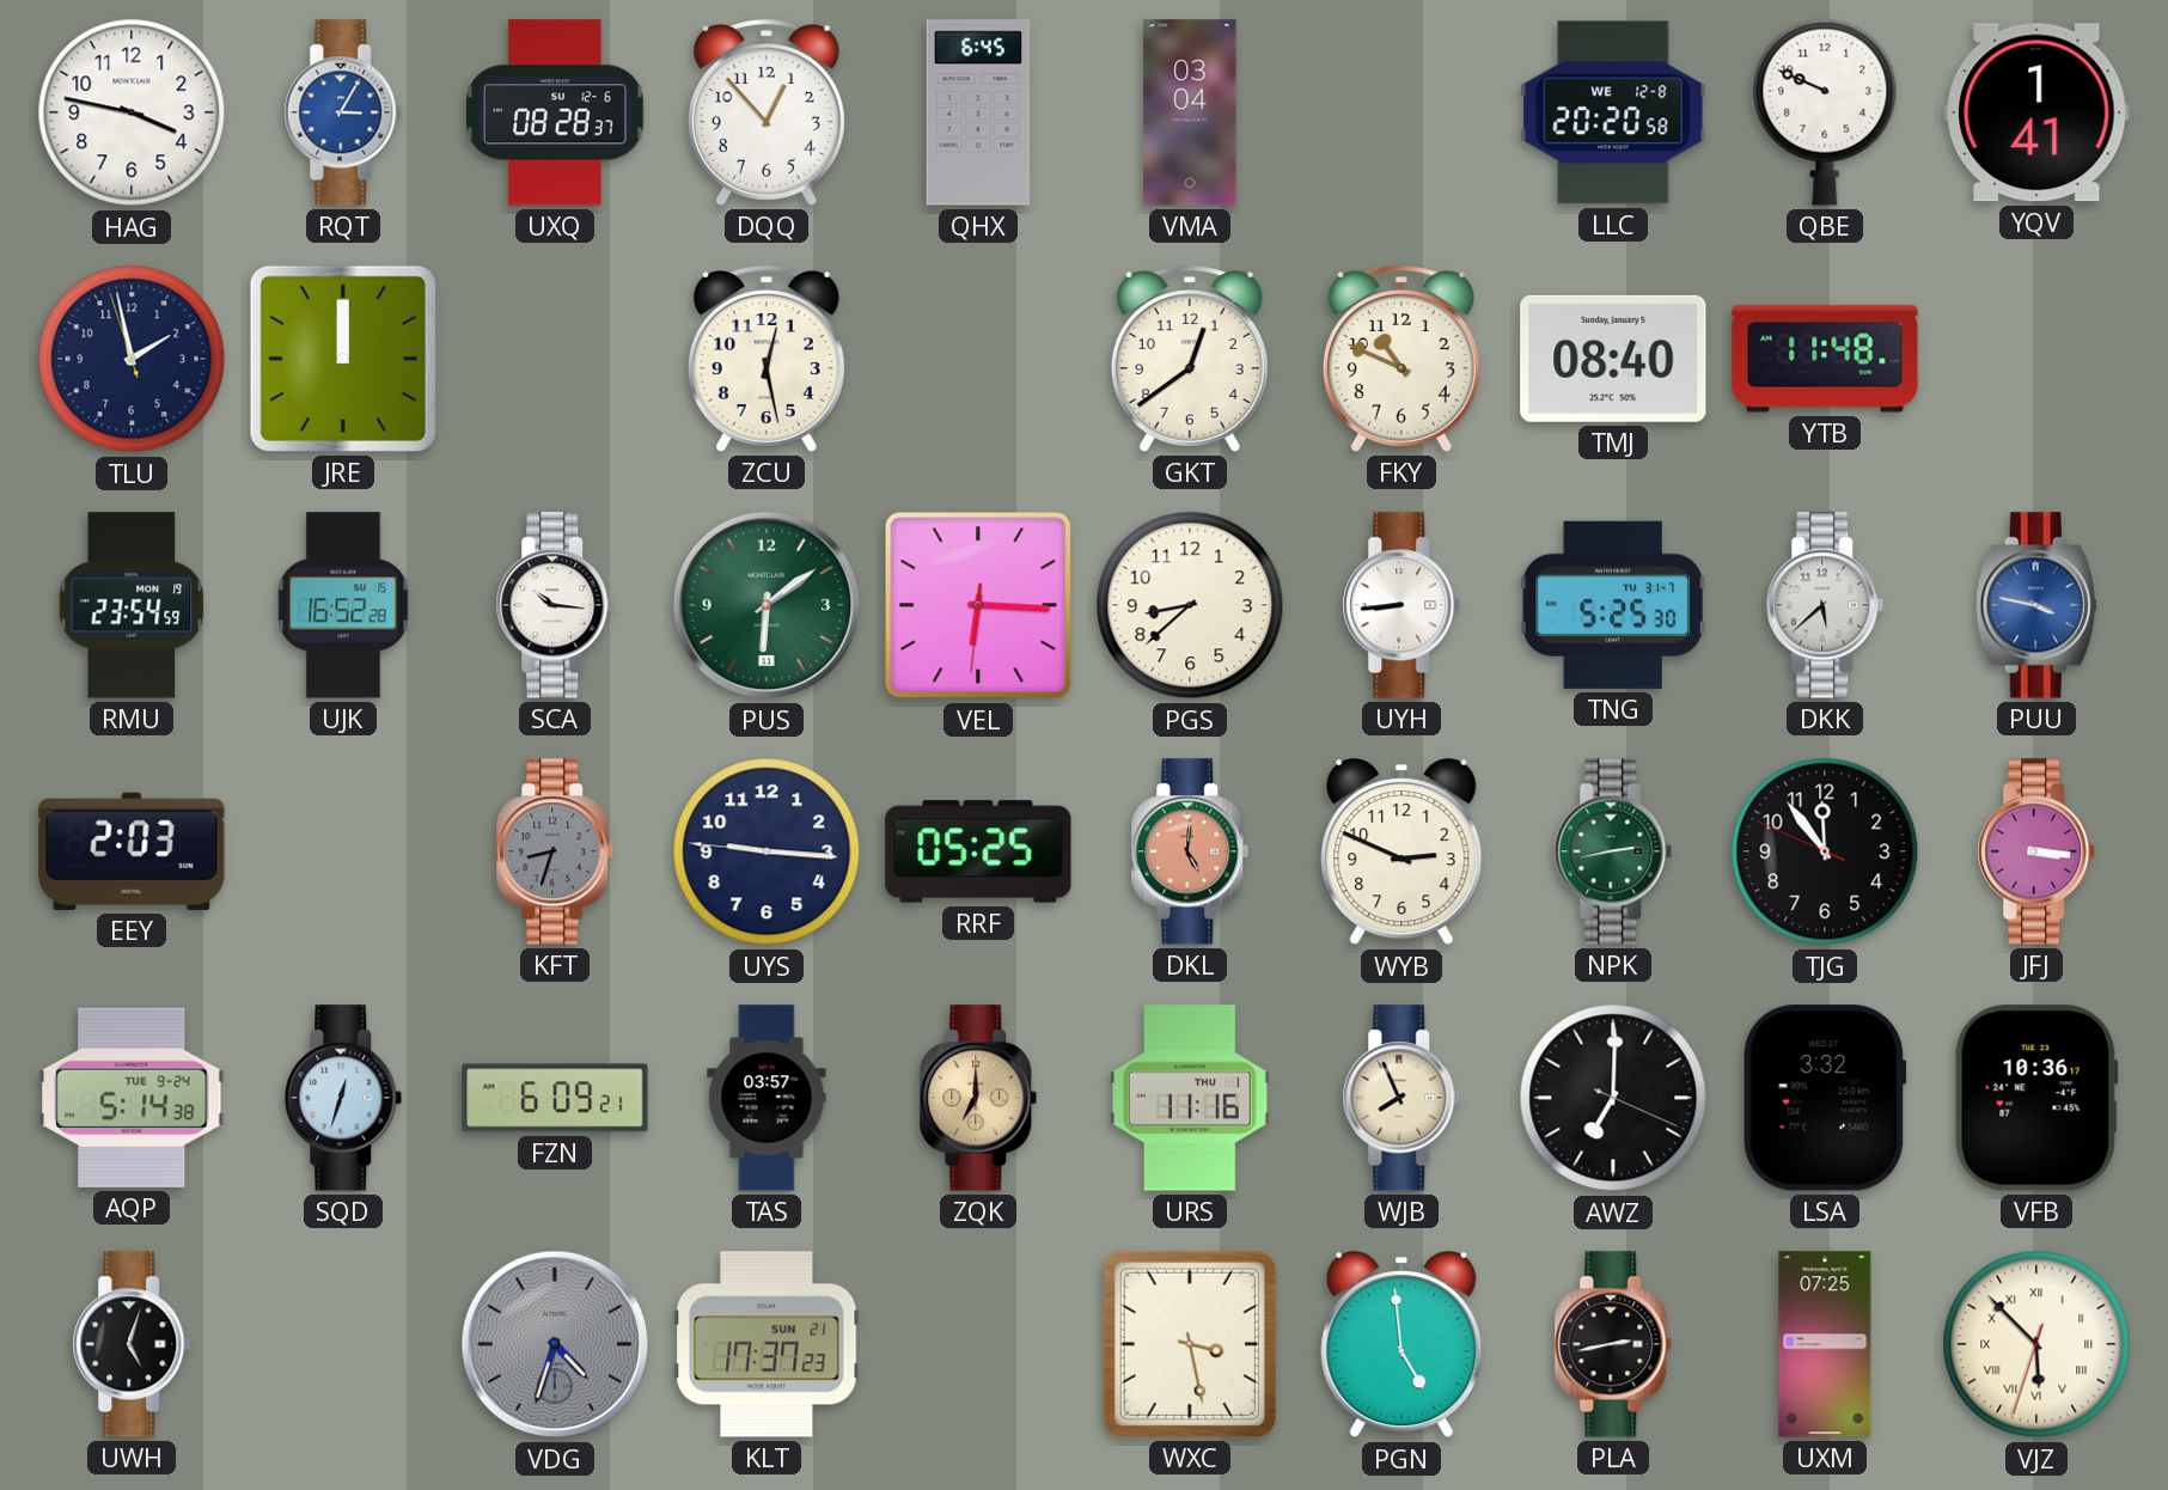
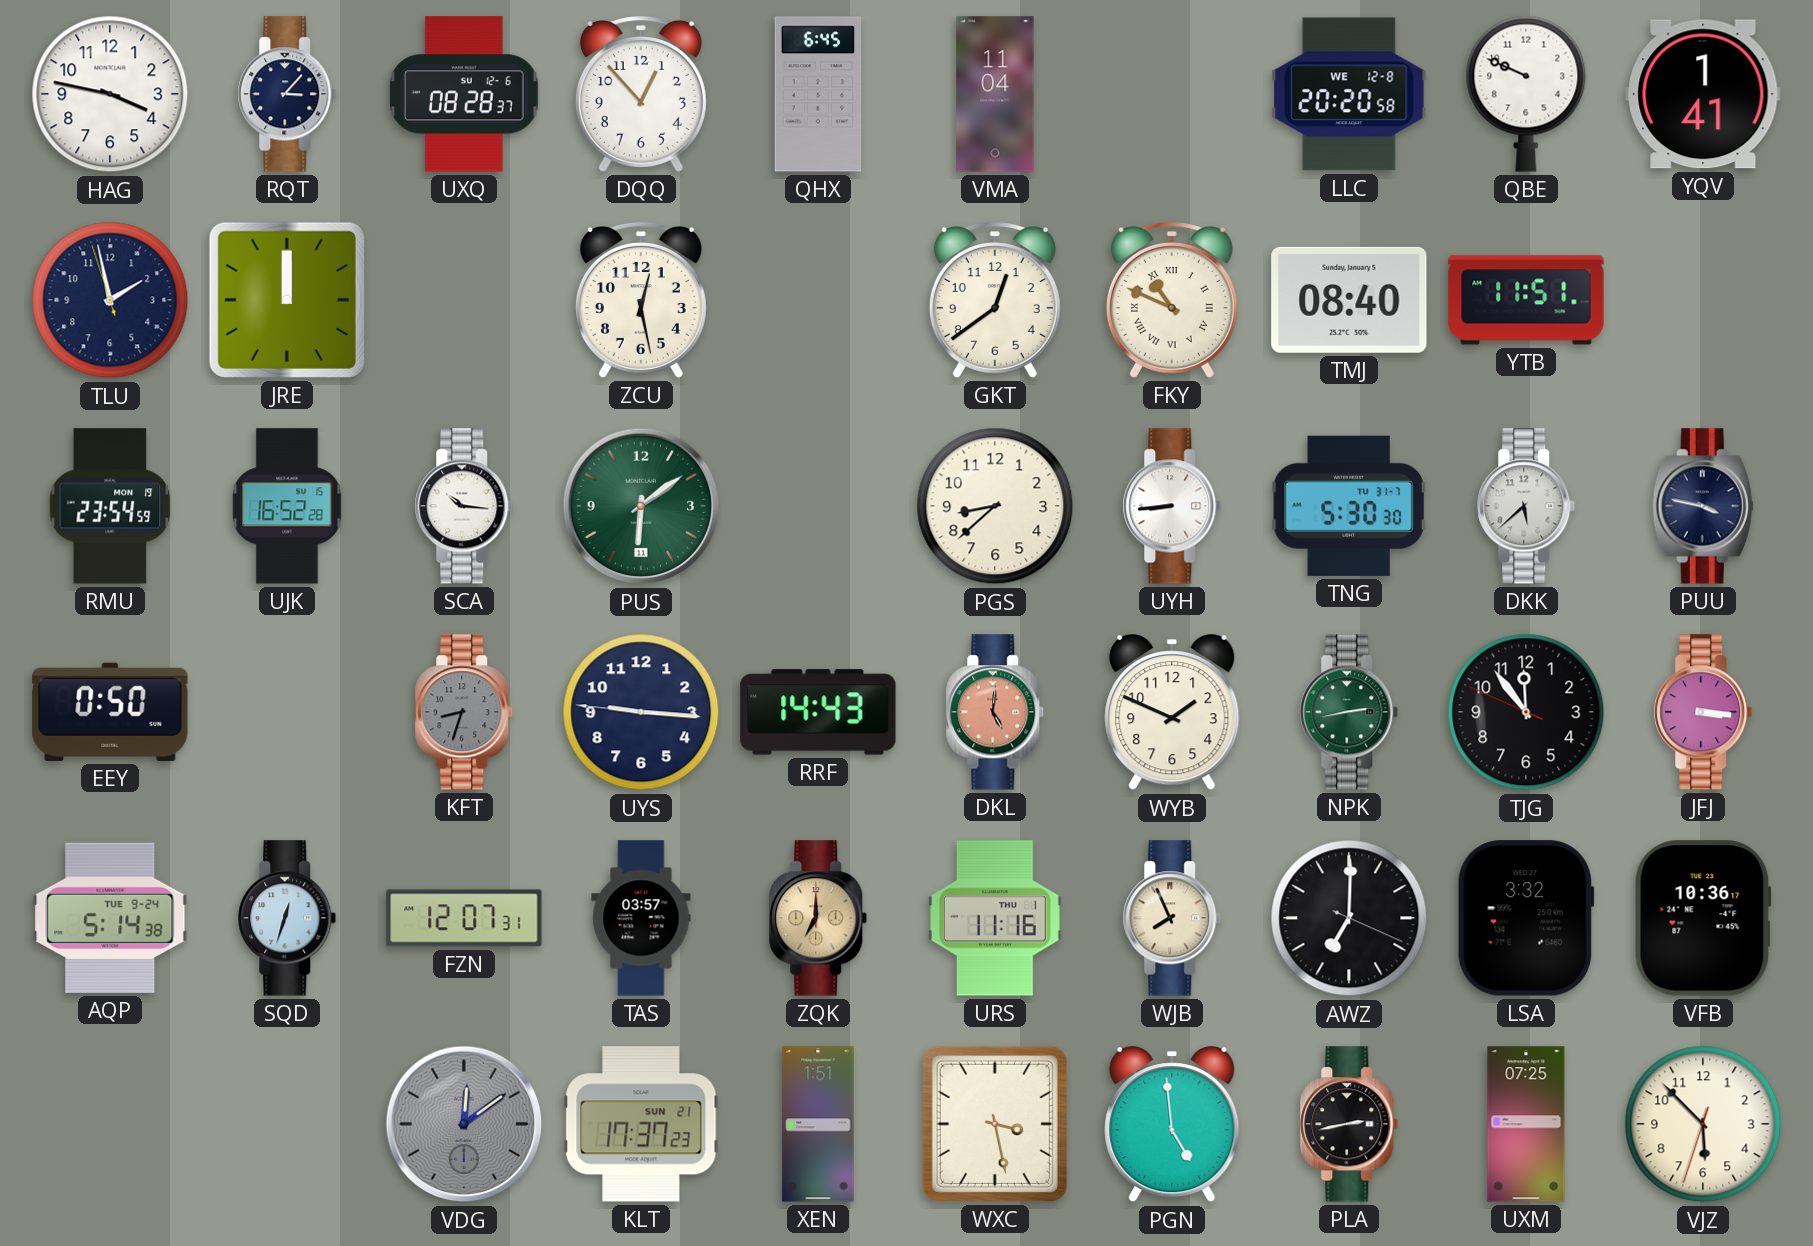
RQT: 3:05 -> 3:07 (287, 94)
RQT dial: blue -> navy (287, 94)
VMA: 03:04 -> 11:04 (995, 94)
FKY numerals: Arabic -> Roman (1172, 300)
YTB: 11:48 -> 11:51 (1526, 300)
VEL: 6:15 -> none (978, 605)
TNG: 5:25 -> 5:30 (1349, 506)
PUU dial: blue -> navy (1703, 506)
EEY: 2:03 -> 0:50 (110, 712)
RRF: 05:25 -> 14:43 (818, 712)
WYB: 2:49 -> 1:49 (1172, 713)
FZN: 6:09 -> 12:07 (464, 918)
UWH: 5:03 -> none (132, 1344)
VDG: 4:33 -> 12:09 (464, 1124)
XEN: none -> 1:51 (818, 1124)
VJZ numerals: Roman -> Arabic (1703, 1124)
